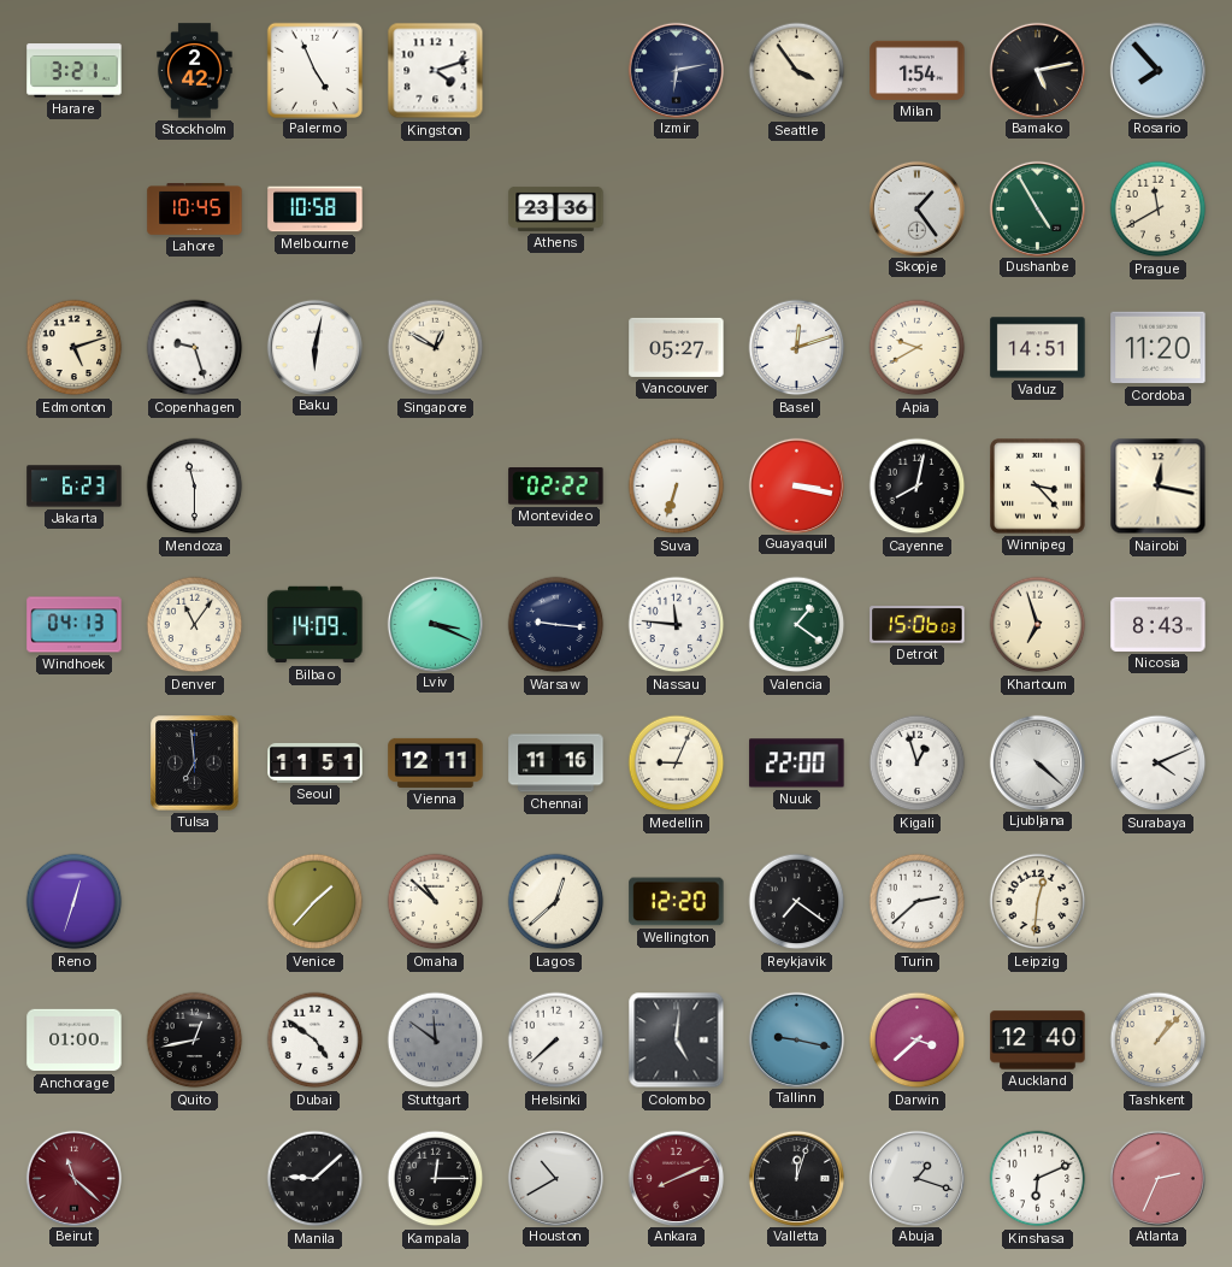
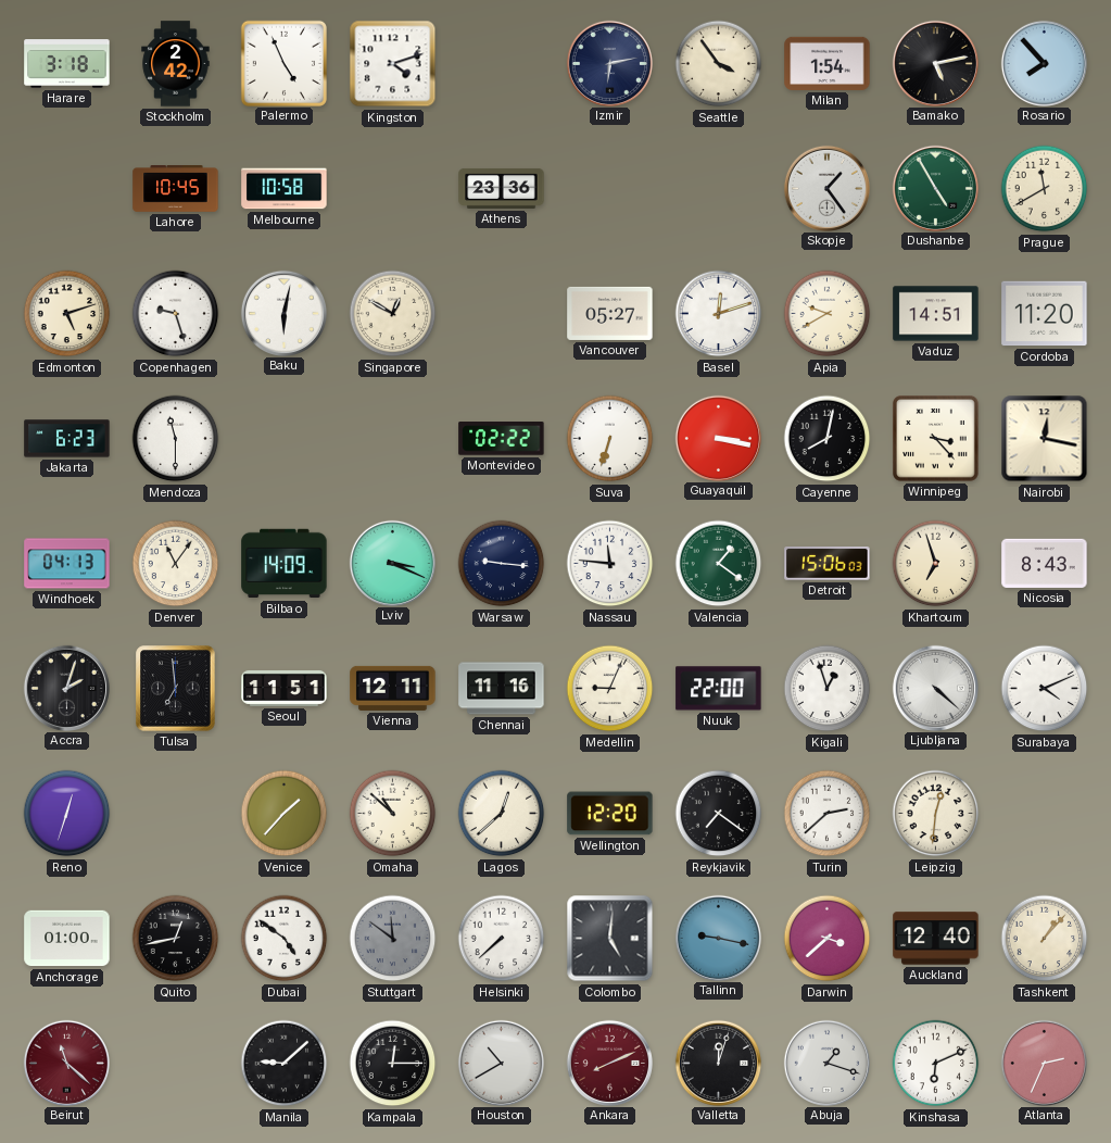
Harare: 3:21 -> 3:18 (67, 64)
Accra: none -> 2:03 (66, 688)
